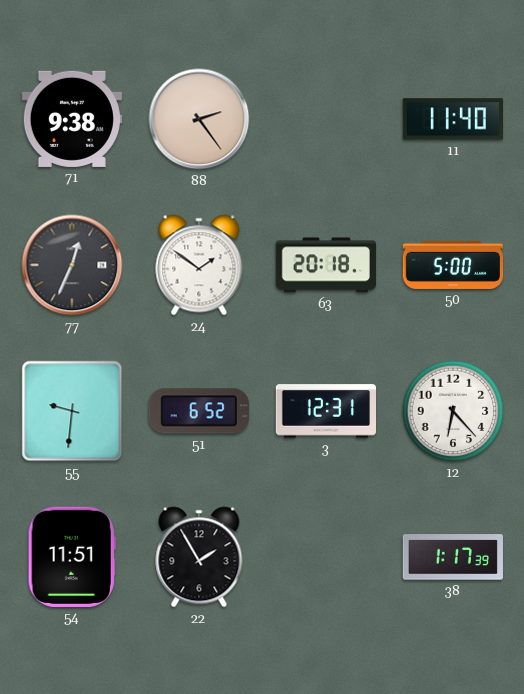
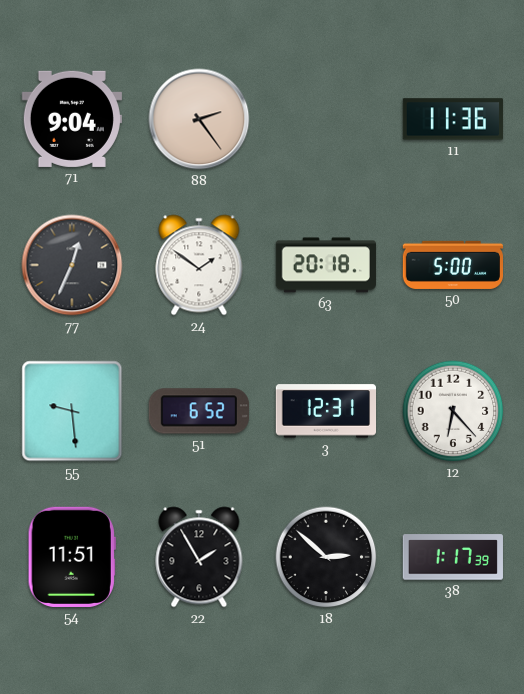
71: 9:38 -> 9:04 (72, 119)
11: 11:40 -> 11:36 (453, 119)
55: 9:31 -> 9:29 (72, 411)
18: none -> 2:52 (326, 557)
